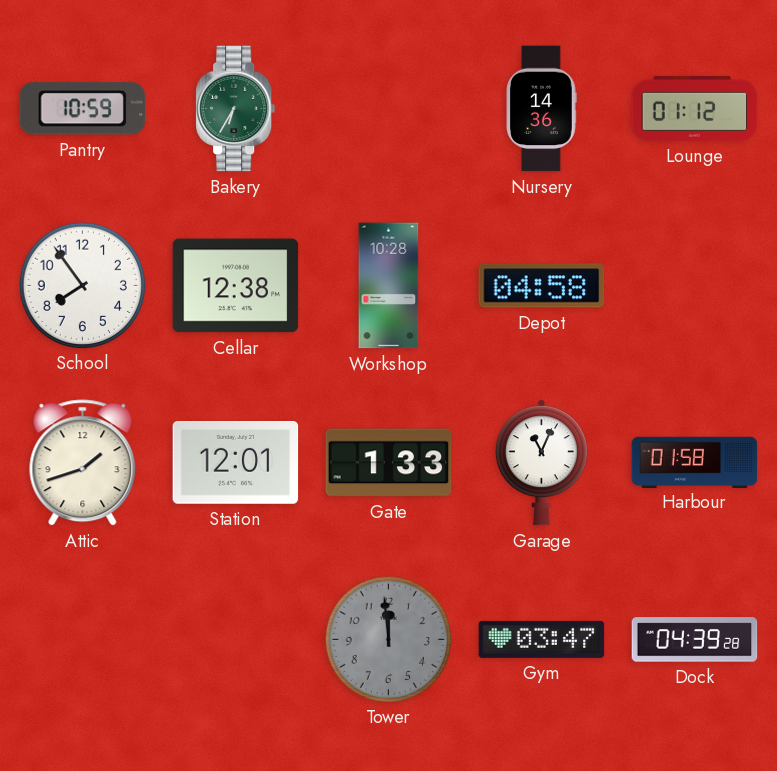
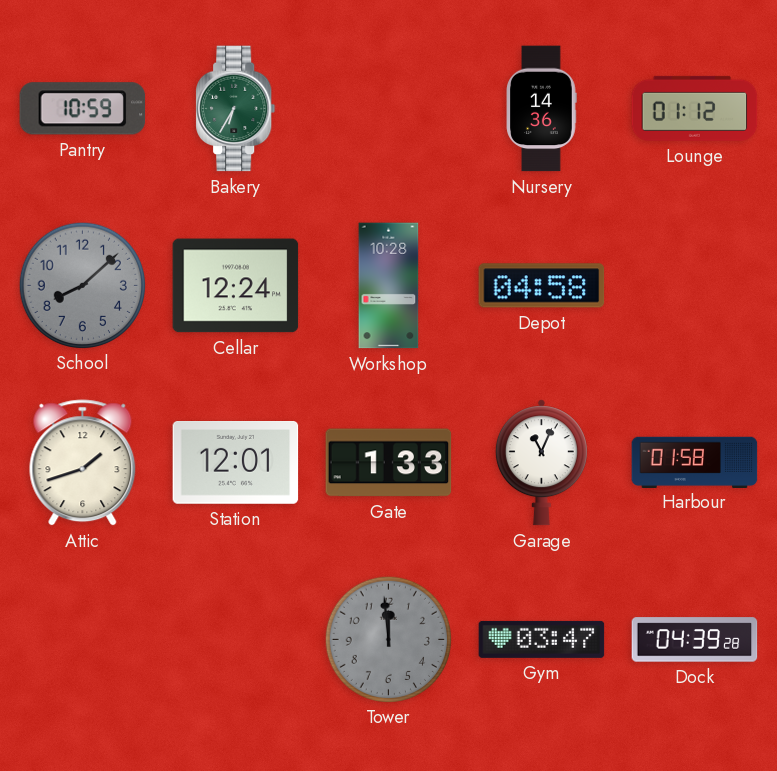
School: 7:54 -> 8:08 (82, 285)
School dial: white -> grey (82, 285)
Cellar: 12:38 -> 12:24 (236, 286)
